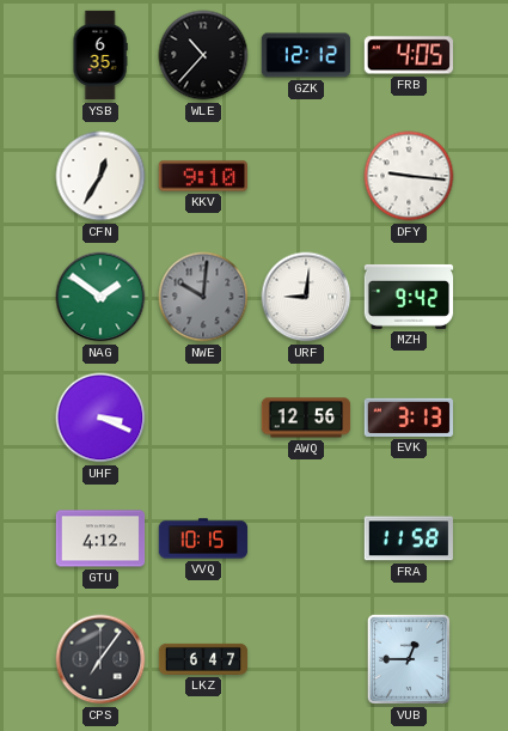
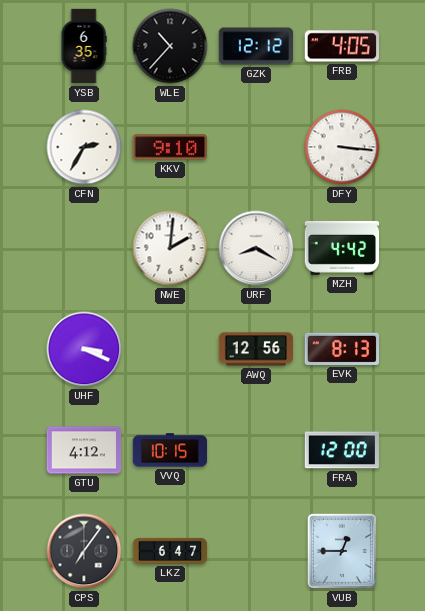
CFN: 12:35 -> 2:35 (84, 147)
DFY: 9:16 -> 3:16 (342, 147)
NAG: 1:51 -> none (100, 297)
NWE: 10:01 -> 2:01 (170, 248)
NWE dial: grey -> white (170, 248)
URF: 9:01 -> 8:20 (256, 248)
MZH: 9:42 -> 4:42 (342, 248)
EVK: 3:13 -> 8:13 (341, 349)
FRA: 11:58 -> 12:00 (341, 450)
